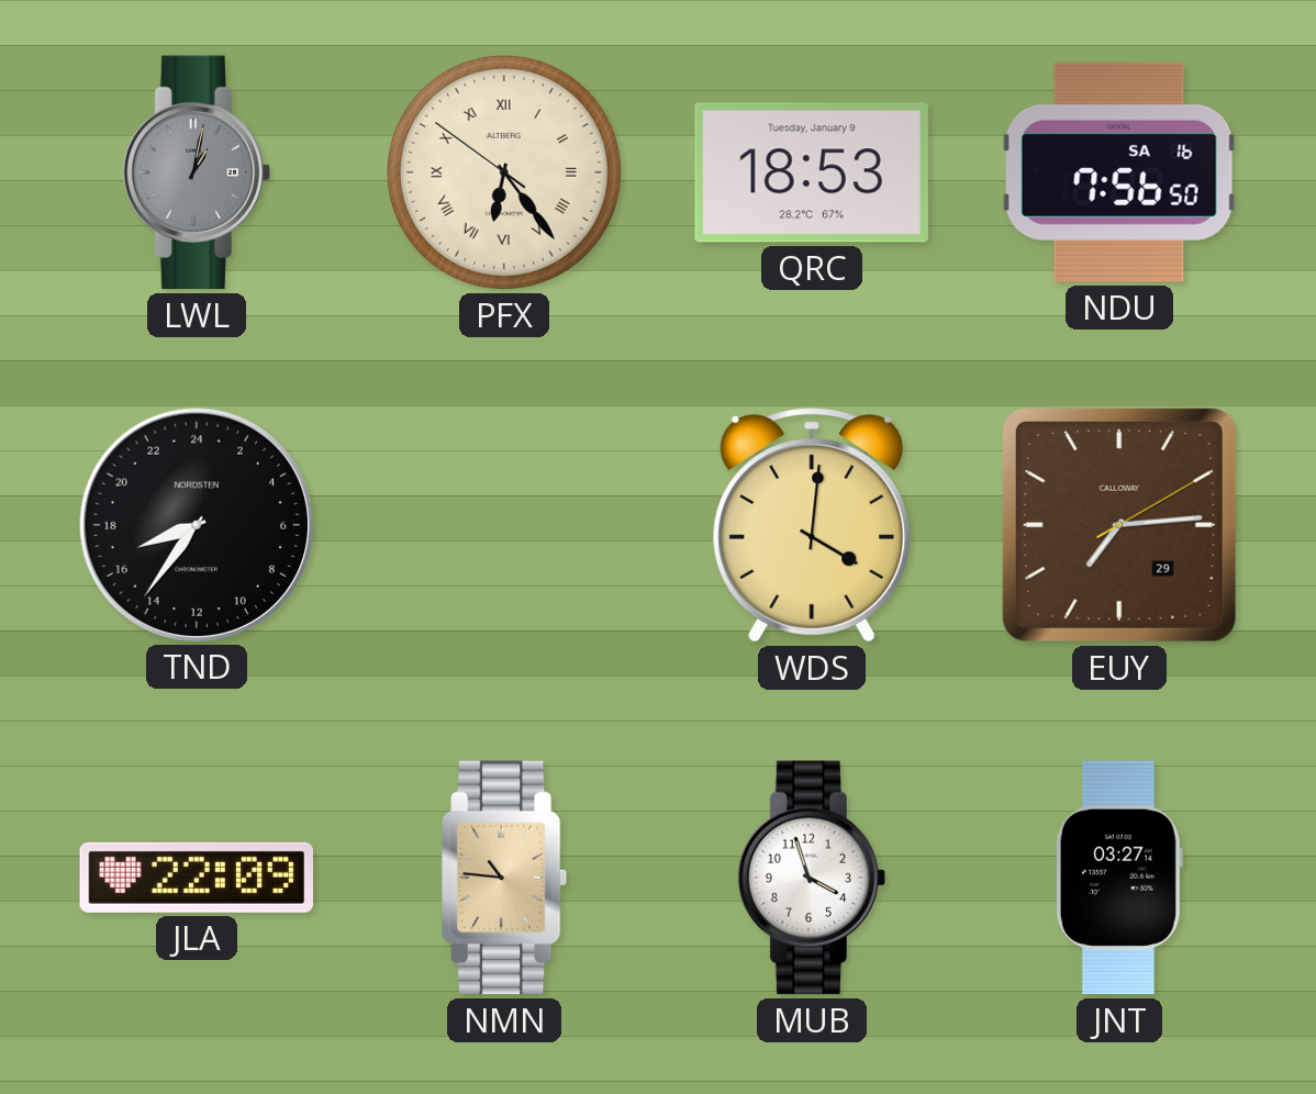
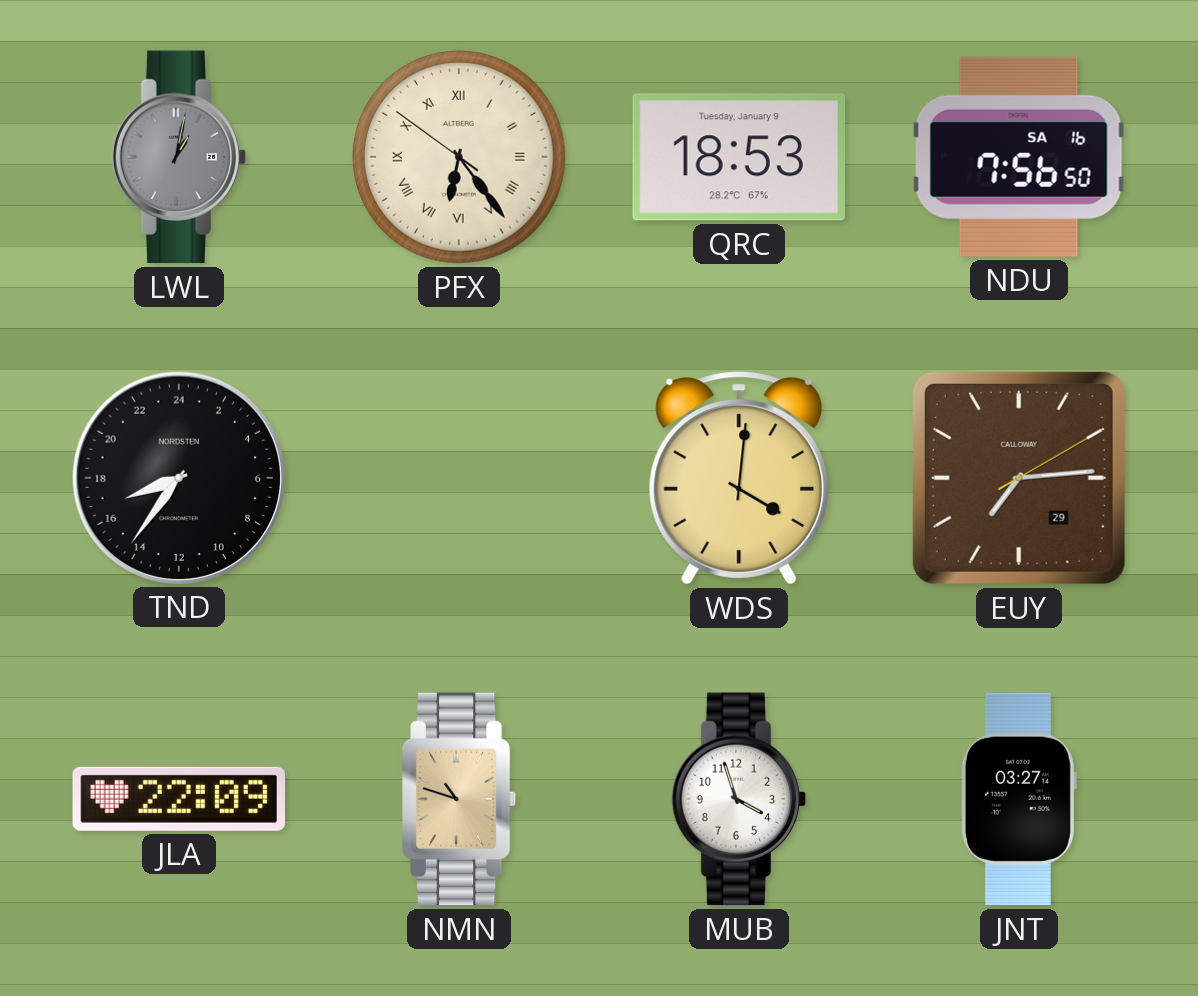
NMN: 10:46 -> 10:48 (459, 799)
